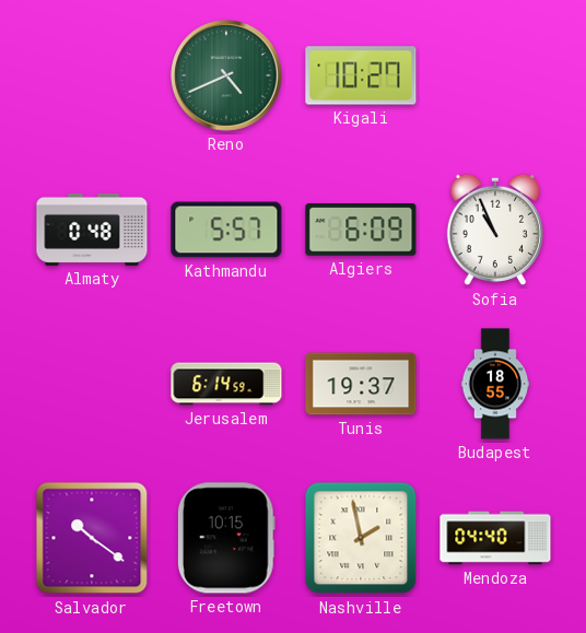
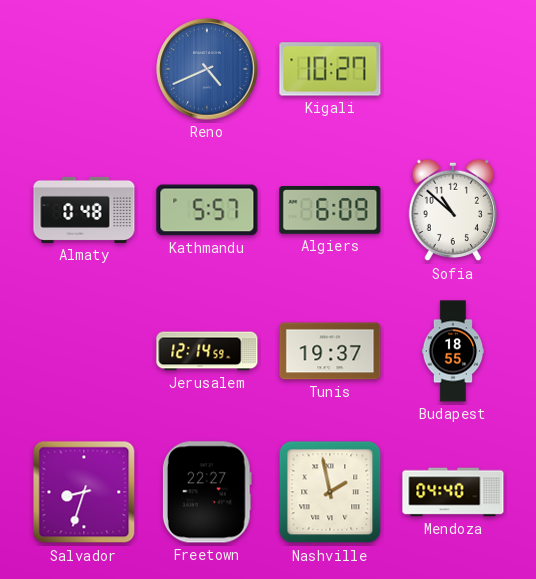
Reno dial: green -> blue (207, 69)
Sofia: 10:56 -> 10:52 (452, 210)
Jerusalem: 6:14 -> 12:14 (207, 351)
Salvador: 10:21 -> 8:33 (84, 492)
Freetown: 10:15 -> 22:27 (207, 492)
